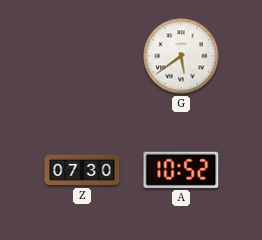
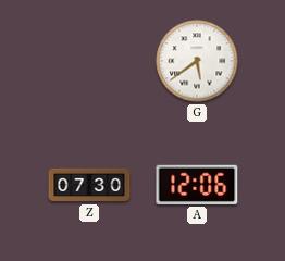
A: 10:52 -> 12:06 (197, 185)
